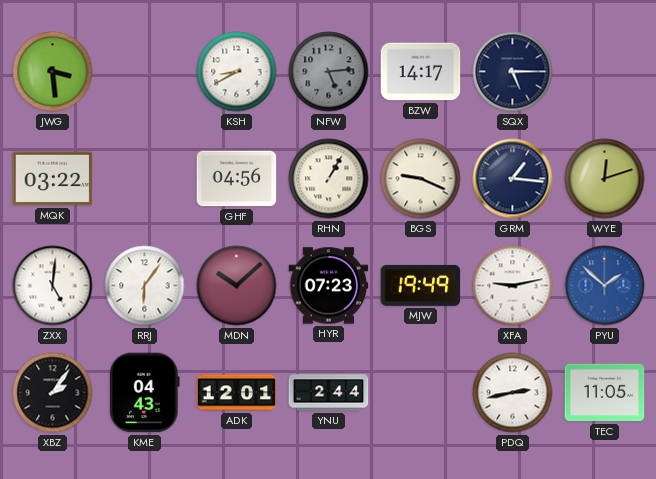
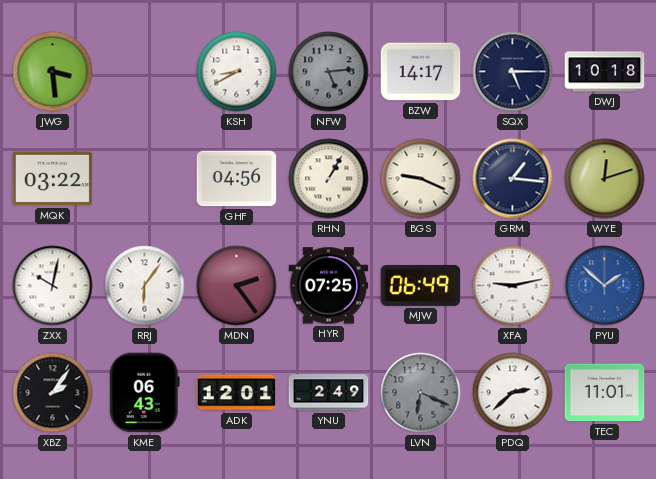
DWJ: none -> 10:18 (605, 72)
ZXX: 5:01 -> 10:02 (53, 286)
MDN: 10:08 -> 2:24 (237, 286)
HYR: 07:23 -> 07:25 (329, 286)
MJW: 19:49 -> 06:49 (421, 285)
KME: 04:43 -> 06:43 (144, 393)
YNU: 2:44 -> 2:49 (329, 393)
LVN: none -> 6:19 (421, 393)
PDQ: 2:43 -> 2:38 (513, 393)
TEC: 11:05 -> 11:01 (605, 393)
